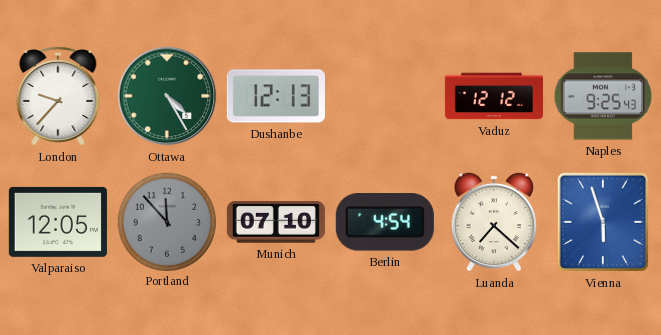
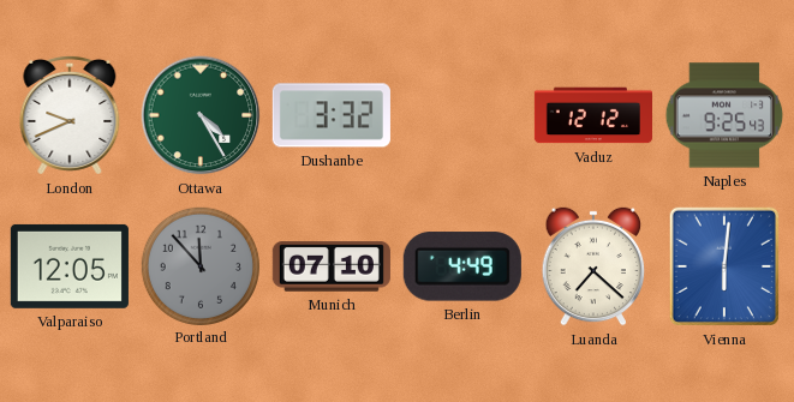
London: 9:37 -> 9:41 (70, 115)
Dushanbe: 12:13 -> 3:32 (332, 115)
Berlin: 4:54 -> 4:49 (462, 266)
Vienna: 5:57 -> 6:01 (724, 266)
